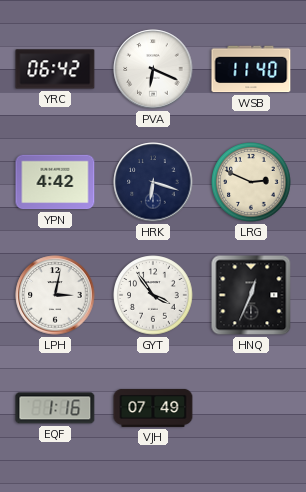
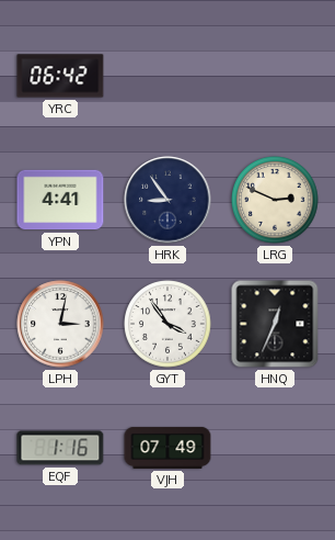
PVA: 6:19 -> none (153, 69)
WSB: 11:40 -> none (251, 69)
YPN: 4:42 -> 4:41 (60, 200)
HRK: 6:18 -> 8:54 (168, 200)
